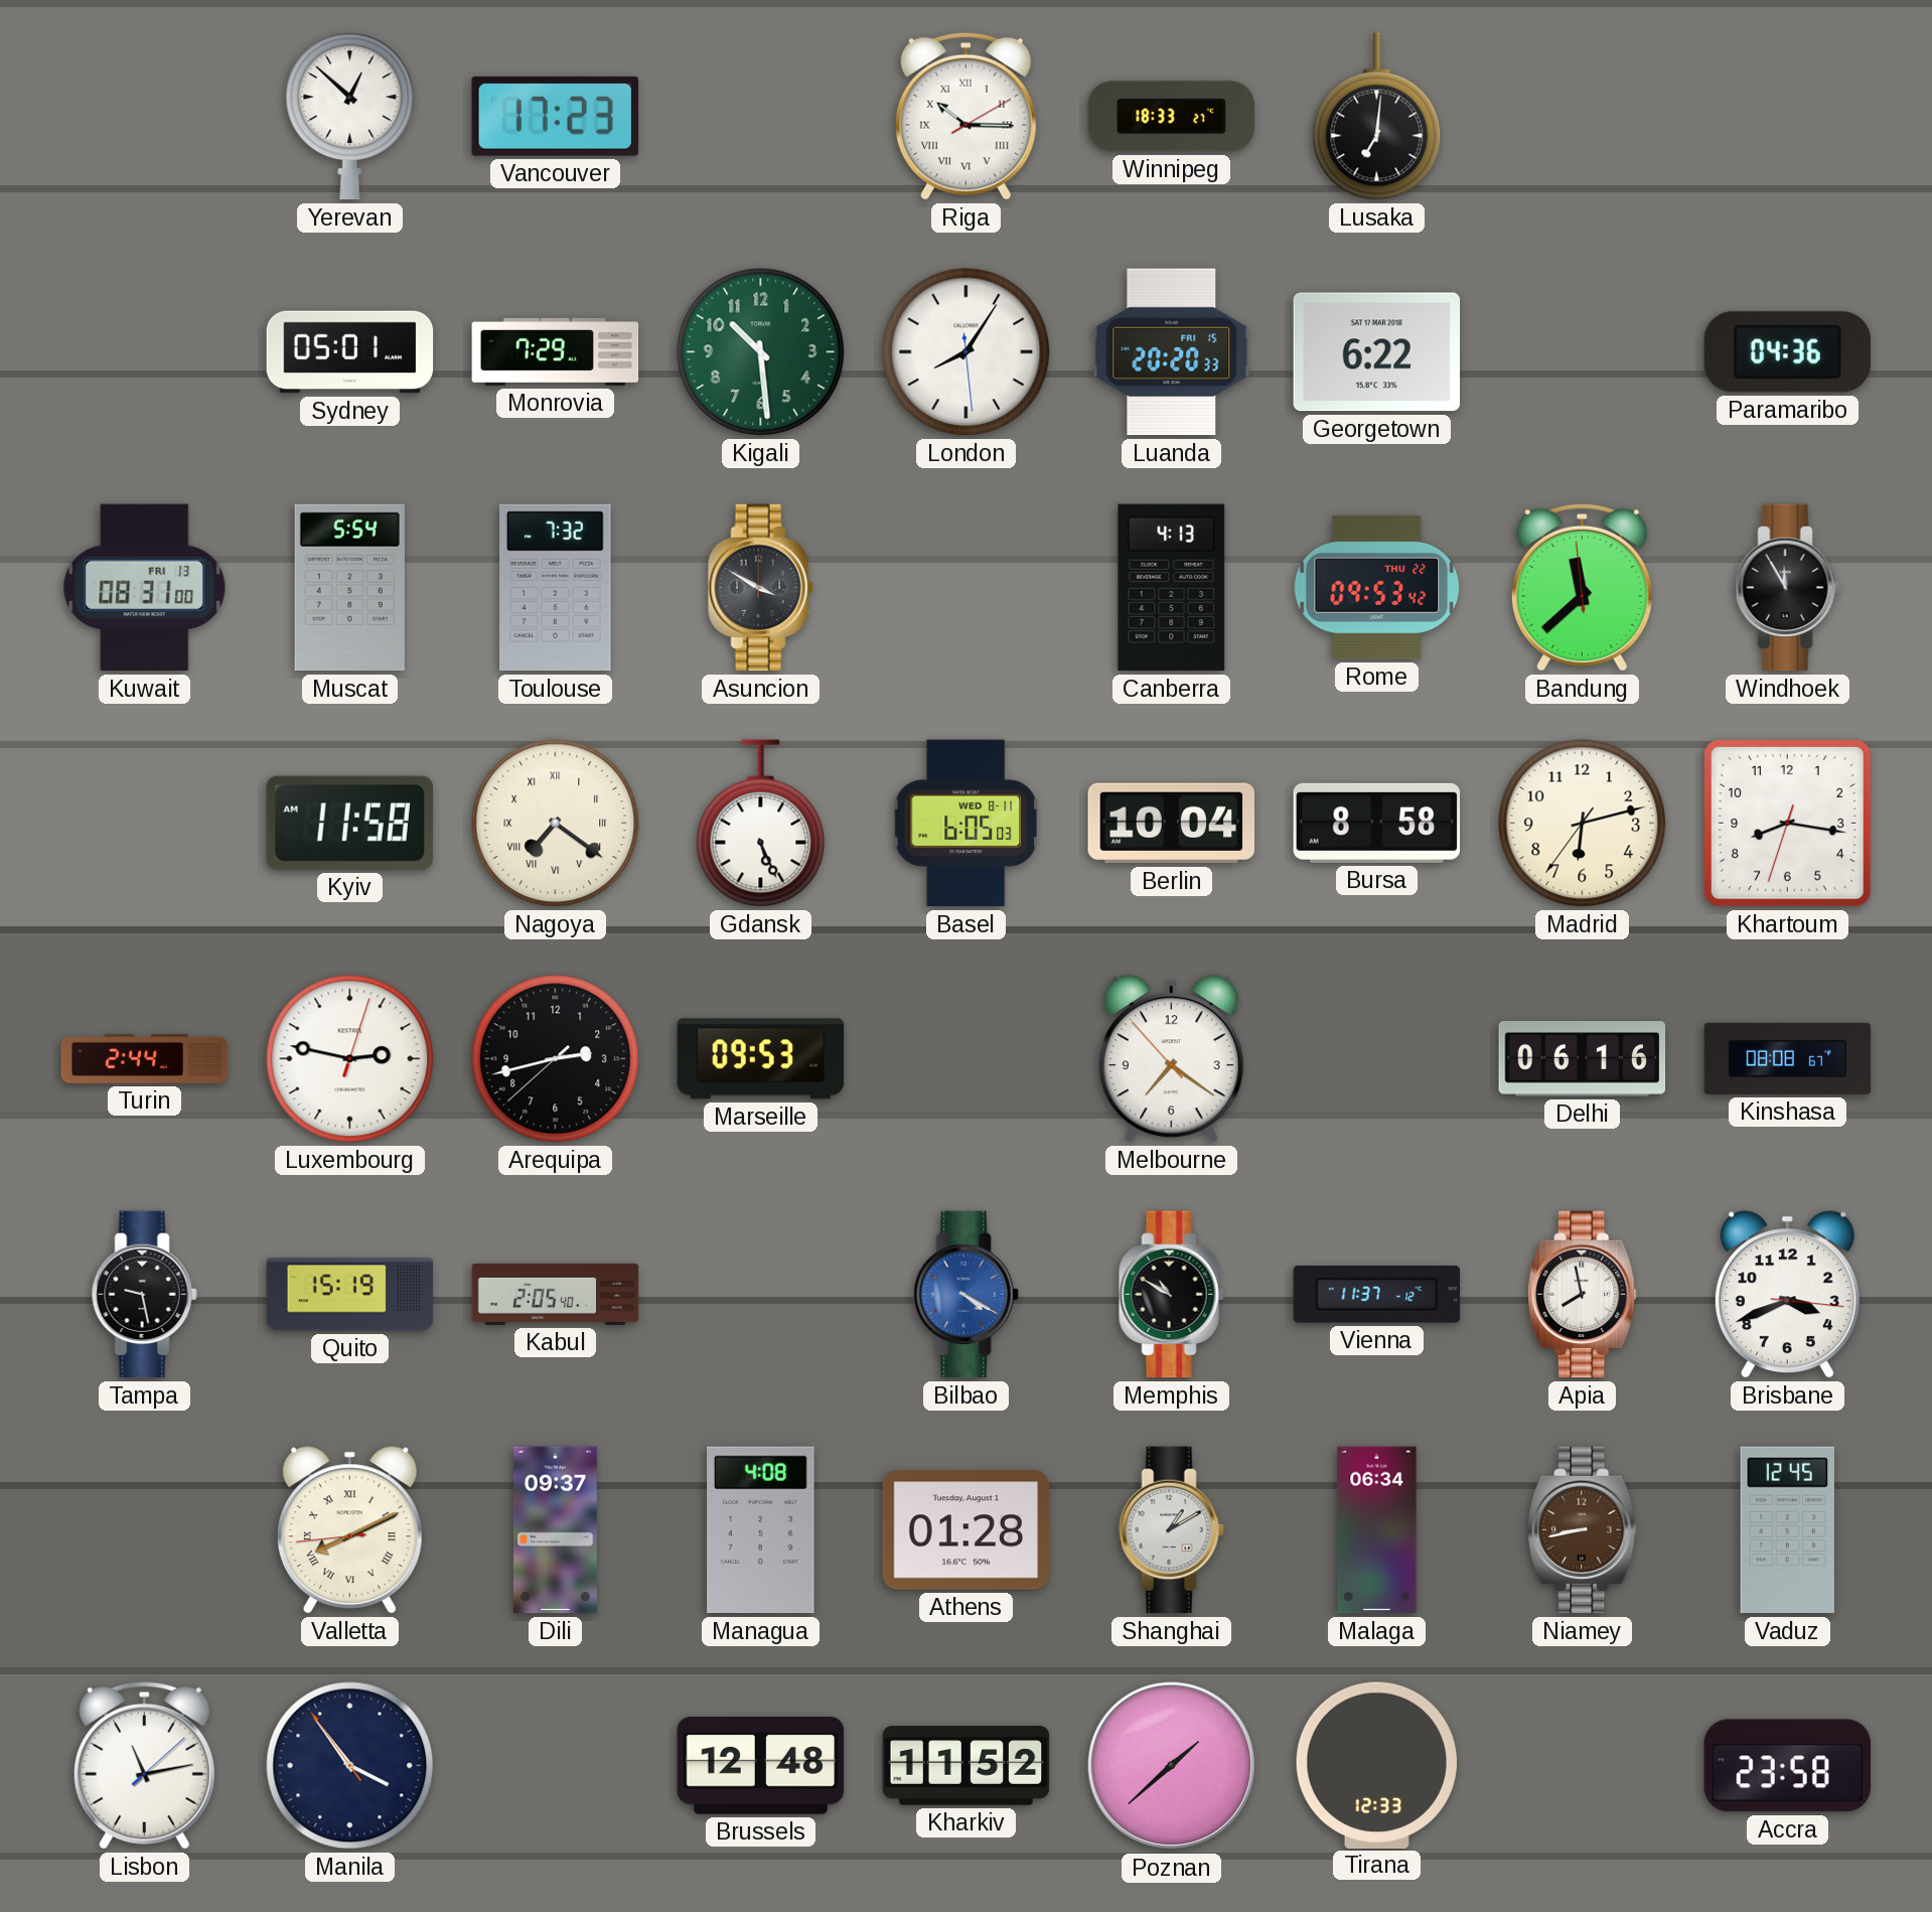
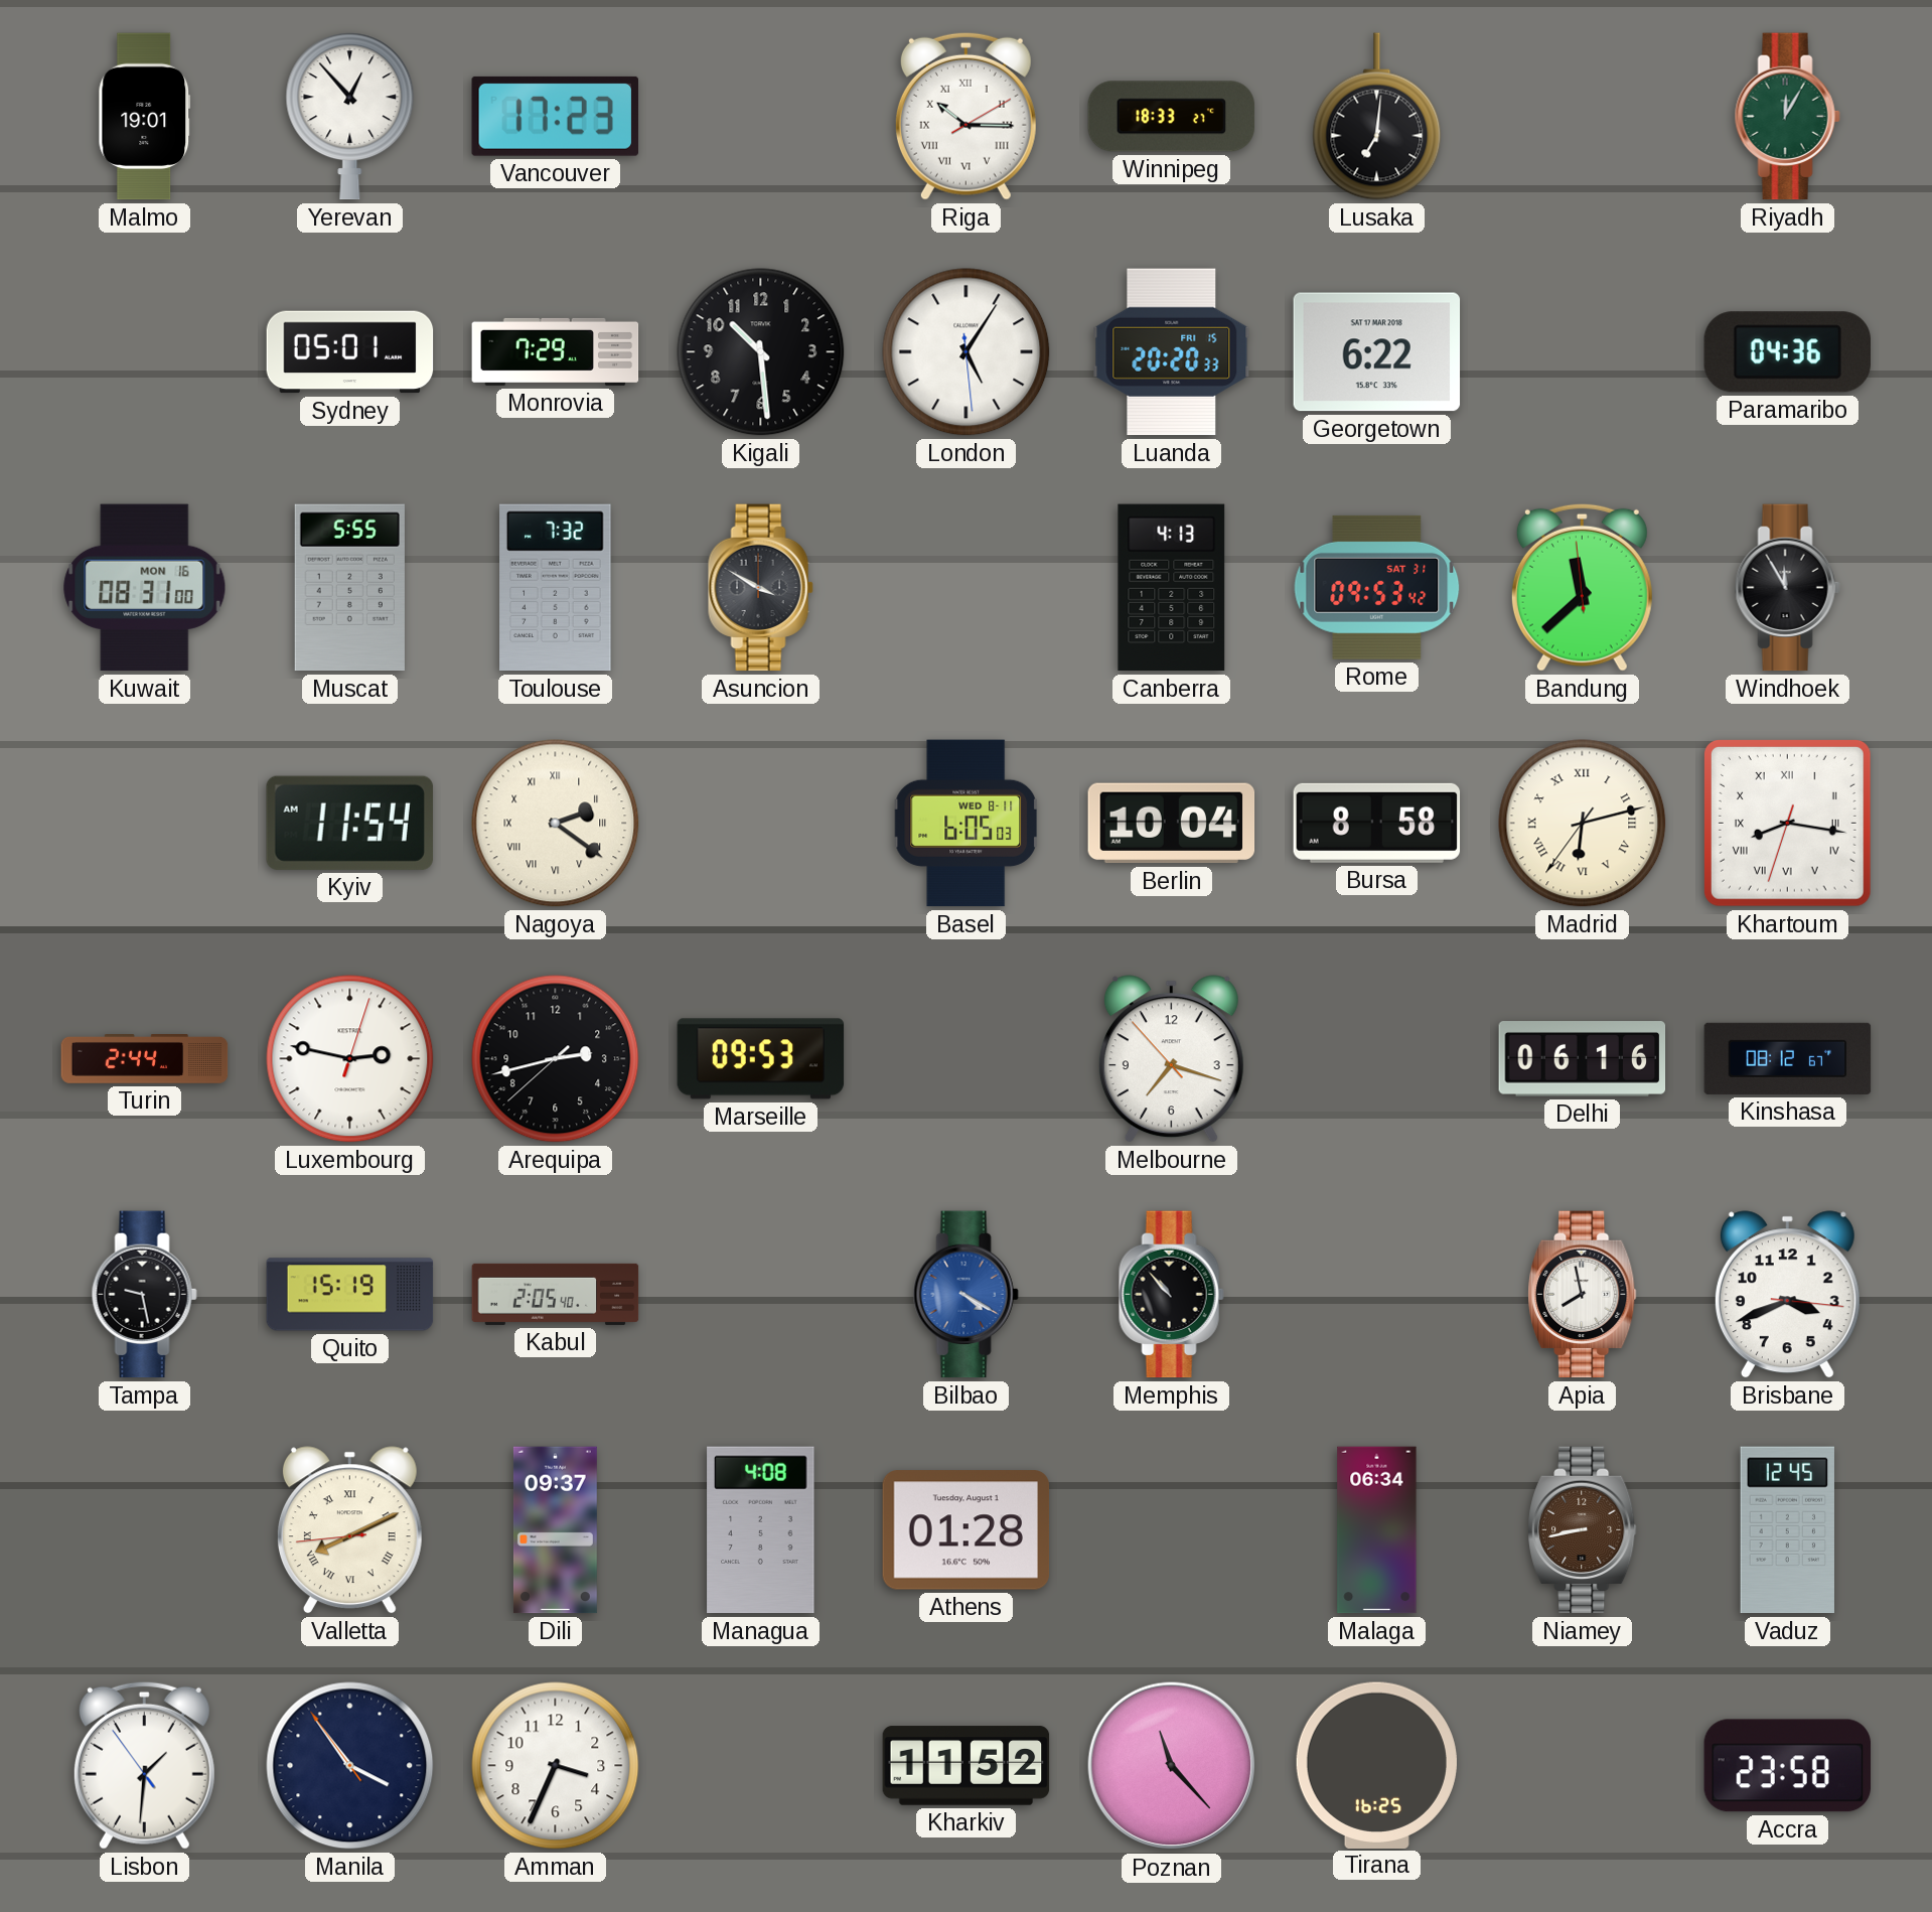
Malmo: none -> 19:01 (145, 117)
Yerevan: 12:52 -> 12:53 (350, 117)
Riyadh: none -> 12:05 (1787, 117)
Kigali dial: green -> black (761, 352)
London: 8:05 -> 5:05 (967, 352)
Kuwait date: FRI 13 -> MON 16 (145, 588)
Muscat: 5:54 -> 5:55 (349, 588)
Rome date: THU 22 -> SAT 31 (1377, 587)
Kyiv: 11:58 -> 11:54 (349, 823)
Nagoya: 7:21 -> 2:21 (556, 824)
Gdansk: 5:26 -> none (761, 824)
Madrid numerals: Arabic -> Roman (1583, 824)
Khartoum numerals: Arabic -> Roman (1787, 823)
Melbourne: 7:20 -> 7:17 (1171, 1059)
Kinshasa: 08:08 -> 08:12 (1788, 1058)
Memphis: 10:50 -> 10:53 (1171, 1295)
Vienna: 11:37 -> none (1377, 1295)
Shanghai: 1:10 -> none (1171, 1530)
Lisbon: 11:13 -> 1:30 (144, 1765)
Amman: none -> 3:34 (556, 1766)
Brussels: 12:48 -> none (761, 1766)
Poznan: 1:38 -> 11:23 (1172, 1766)
Tirana: 12:33 -> 16:25 (1376, 1765)
